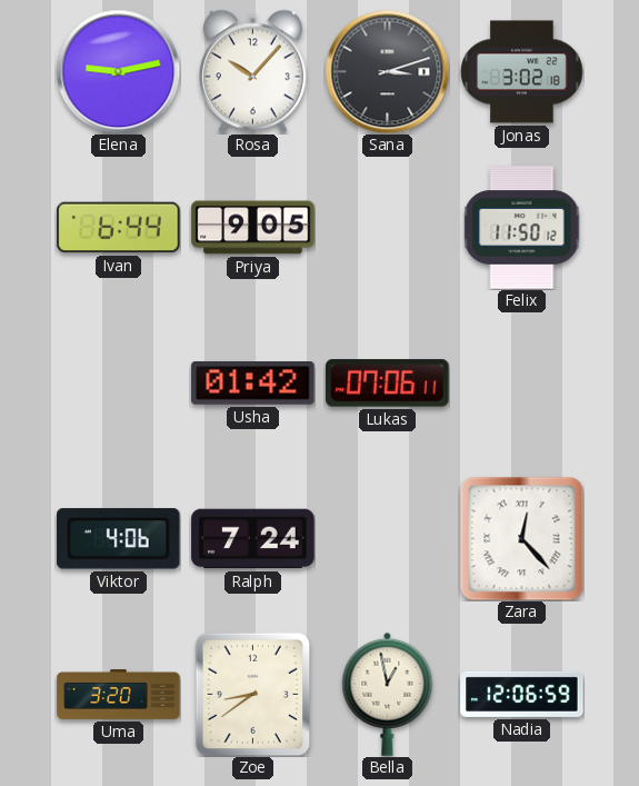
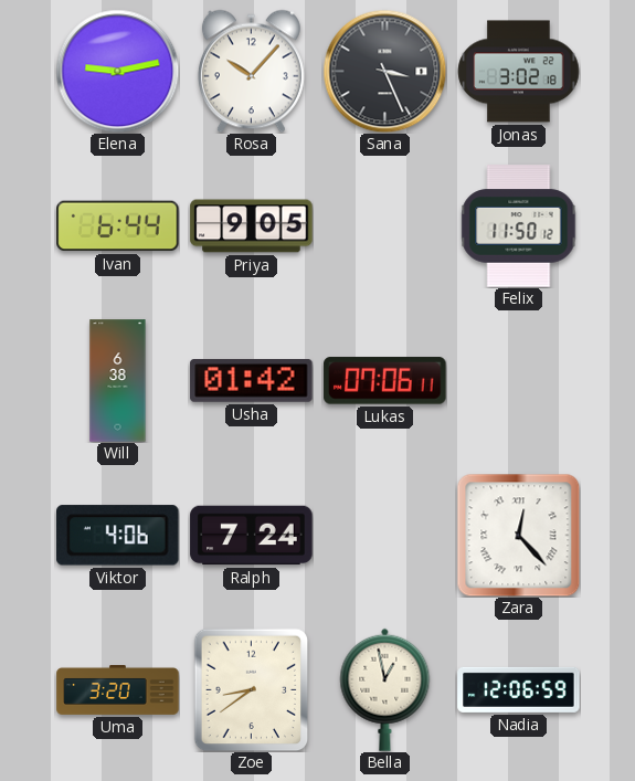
Sana: 3:12 -> 3:26 (384, 71)
Will: none -> 6:38 (118, 381)
